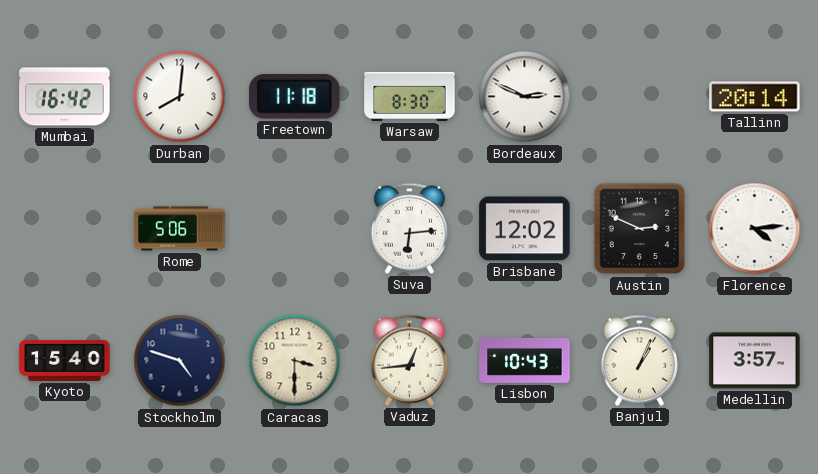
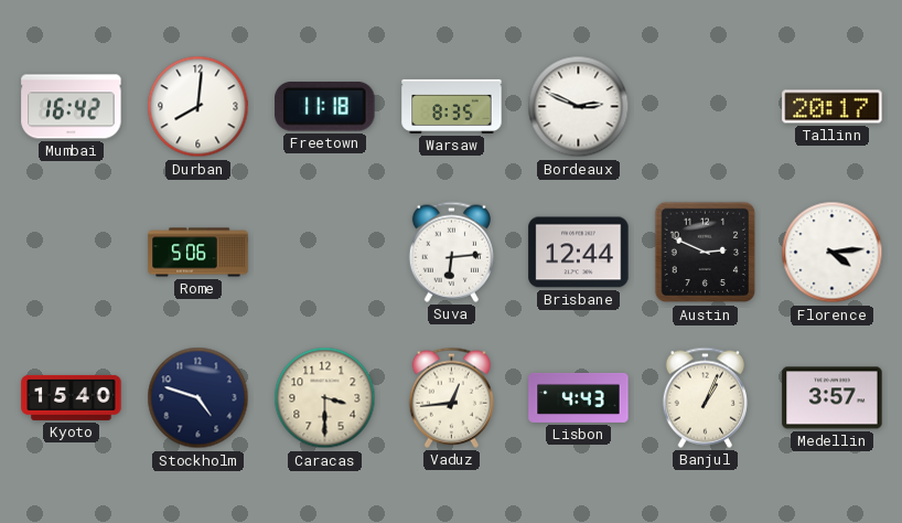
Warsaw: 8:30 -> 8:35 (452, 106)
Tallinn: 20:14 -> 20:17 (833, 107)
Brisbane: 12:02 -> 12:44 (579, 253)
Lisbon: 10:43 -> 4:43 (579, 397)
